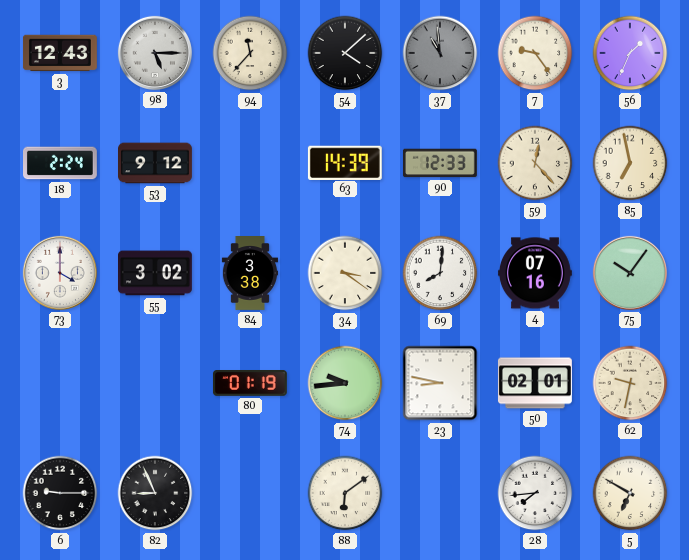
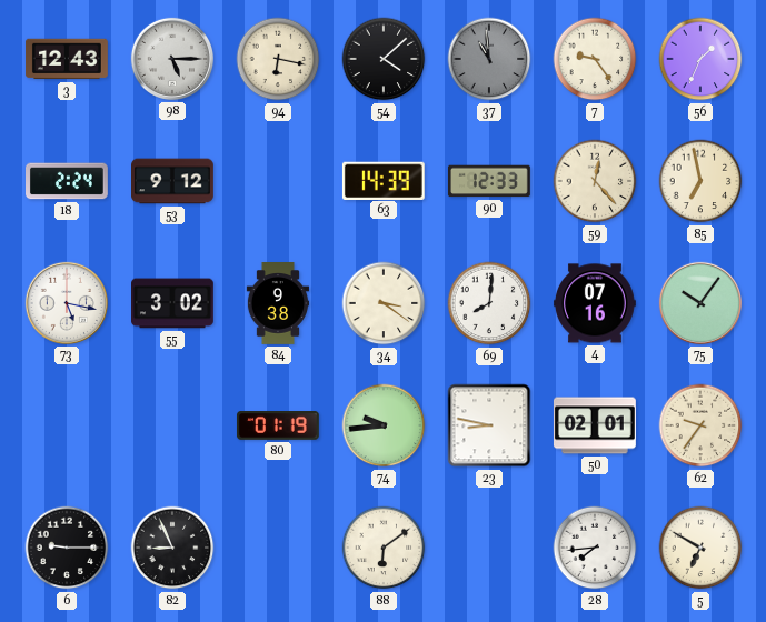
94: 11:37 -> 6:17 (278, 59)
73: 4:00 -> 5:17 (67, 303)
84: 3:38 -> 9:38 (277, 304)
62: 9:32 -> 9:36 (700, 425)
